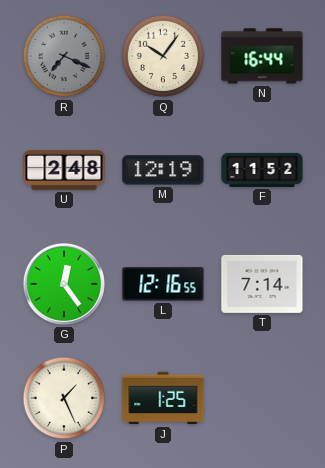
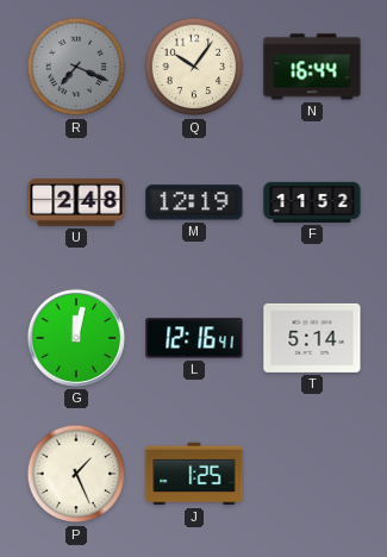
G: 12:24 -> 12:02 (76, 338)
L: 12:16:55 -> 12:16:41 (194, 338)
T: 7:14 -> 5:14 (312, 338)
